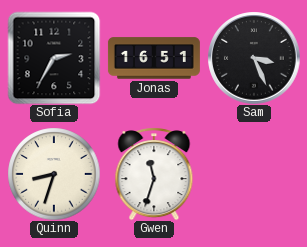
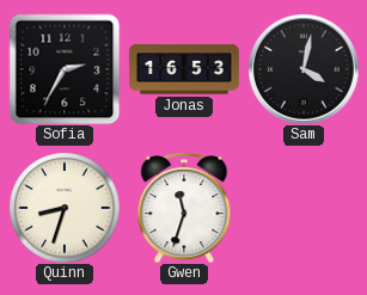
Jonas: 16:51 -> 16:53 (184, 69)
Sam: 3:26 -> 4:02 (304, 69)
